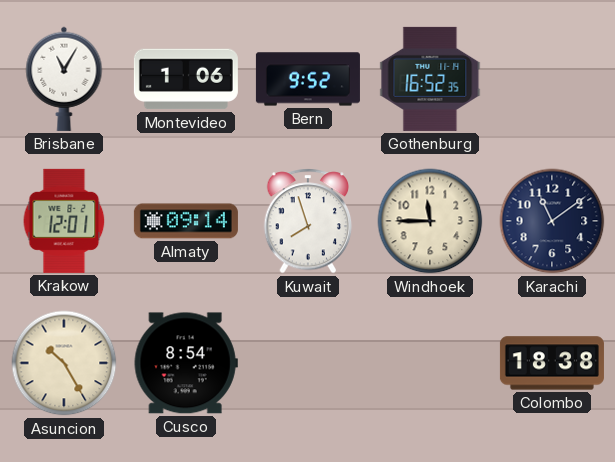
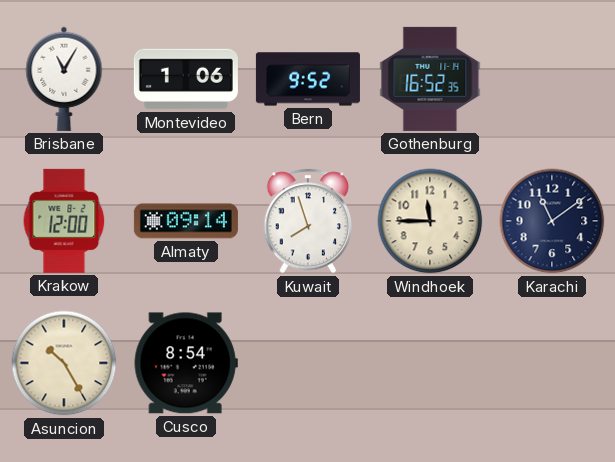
Krakow: 12:01 -> 12:00 (64, 221)
Colombo: 18:38 -> none (552, 363)
